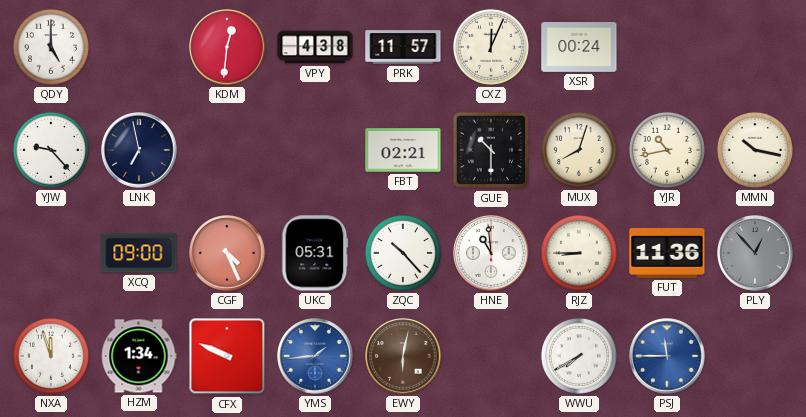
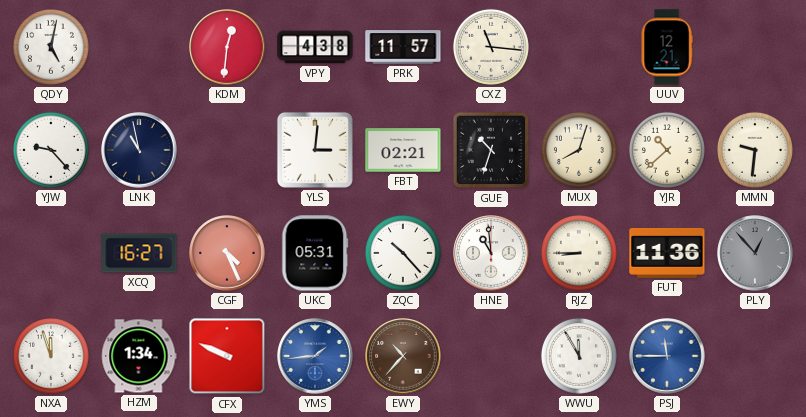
QDY: 5:00 -> 5:02 (51, 47)
CXZ: 12:04 -> 11:16 (491, 47)
XSR: 00:24 -> none (579, 48)
UUV: none -> 12:21 (667, 47)
LNK: 6:58 -> 10:58 (139, 150)
YLS: none -> 3:01 (315, 150)
GUE: 10:30 -> 10:33 (491, 150)
YJR: 10:43 -> 10:38 (667, 150)
MMN: 10:17 -> 9:31 (755, 150)
XCQ: 09:00 -> 16:27 (139, 253)
EWY: 6:02 -> 10:37 (403, 356)
WWU: 7:40 -> 11:55 (579, 356)
